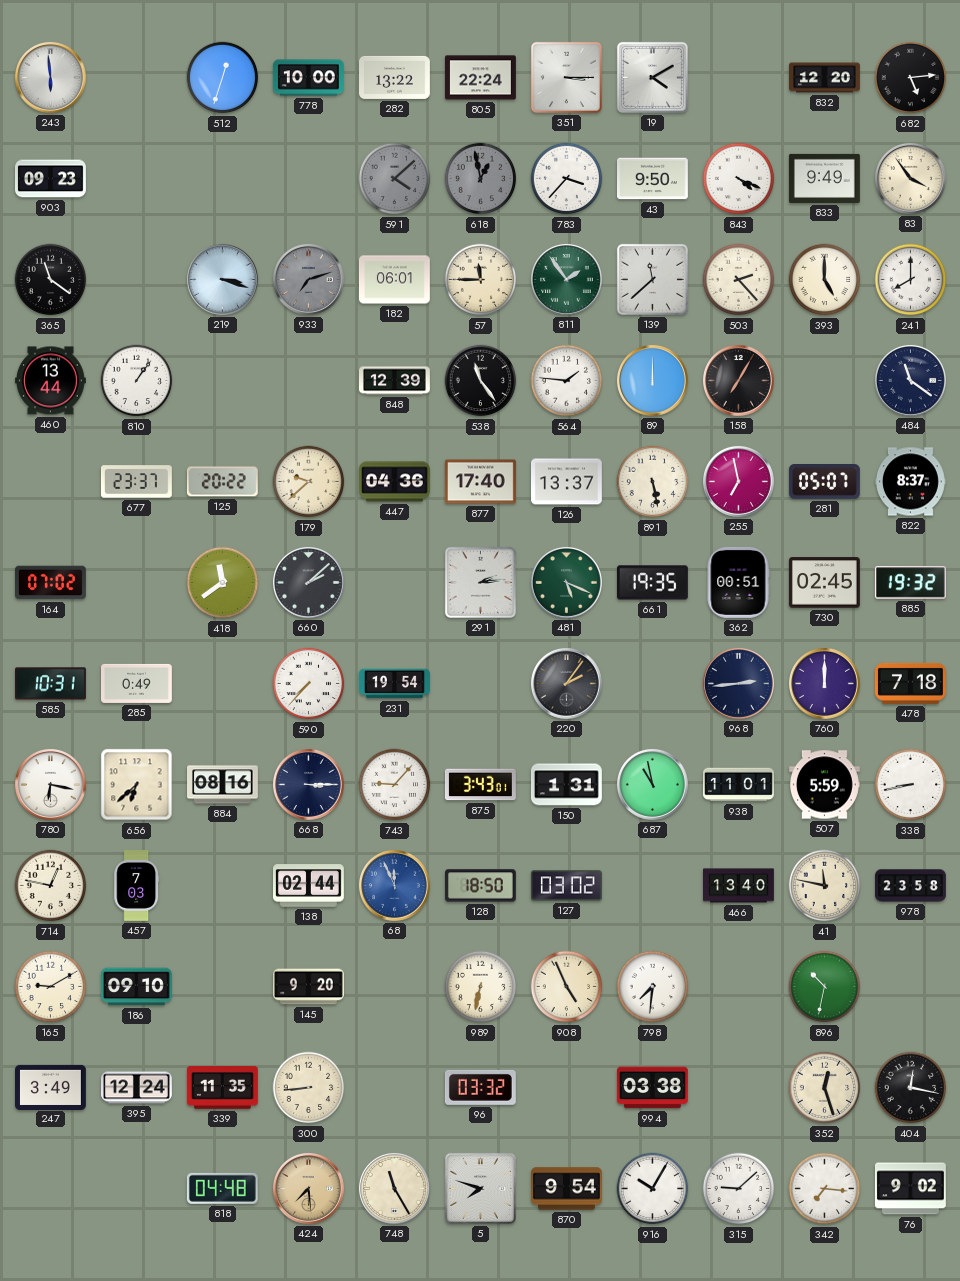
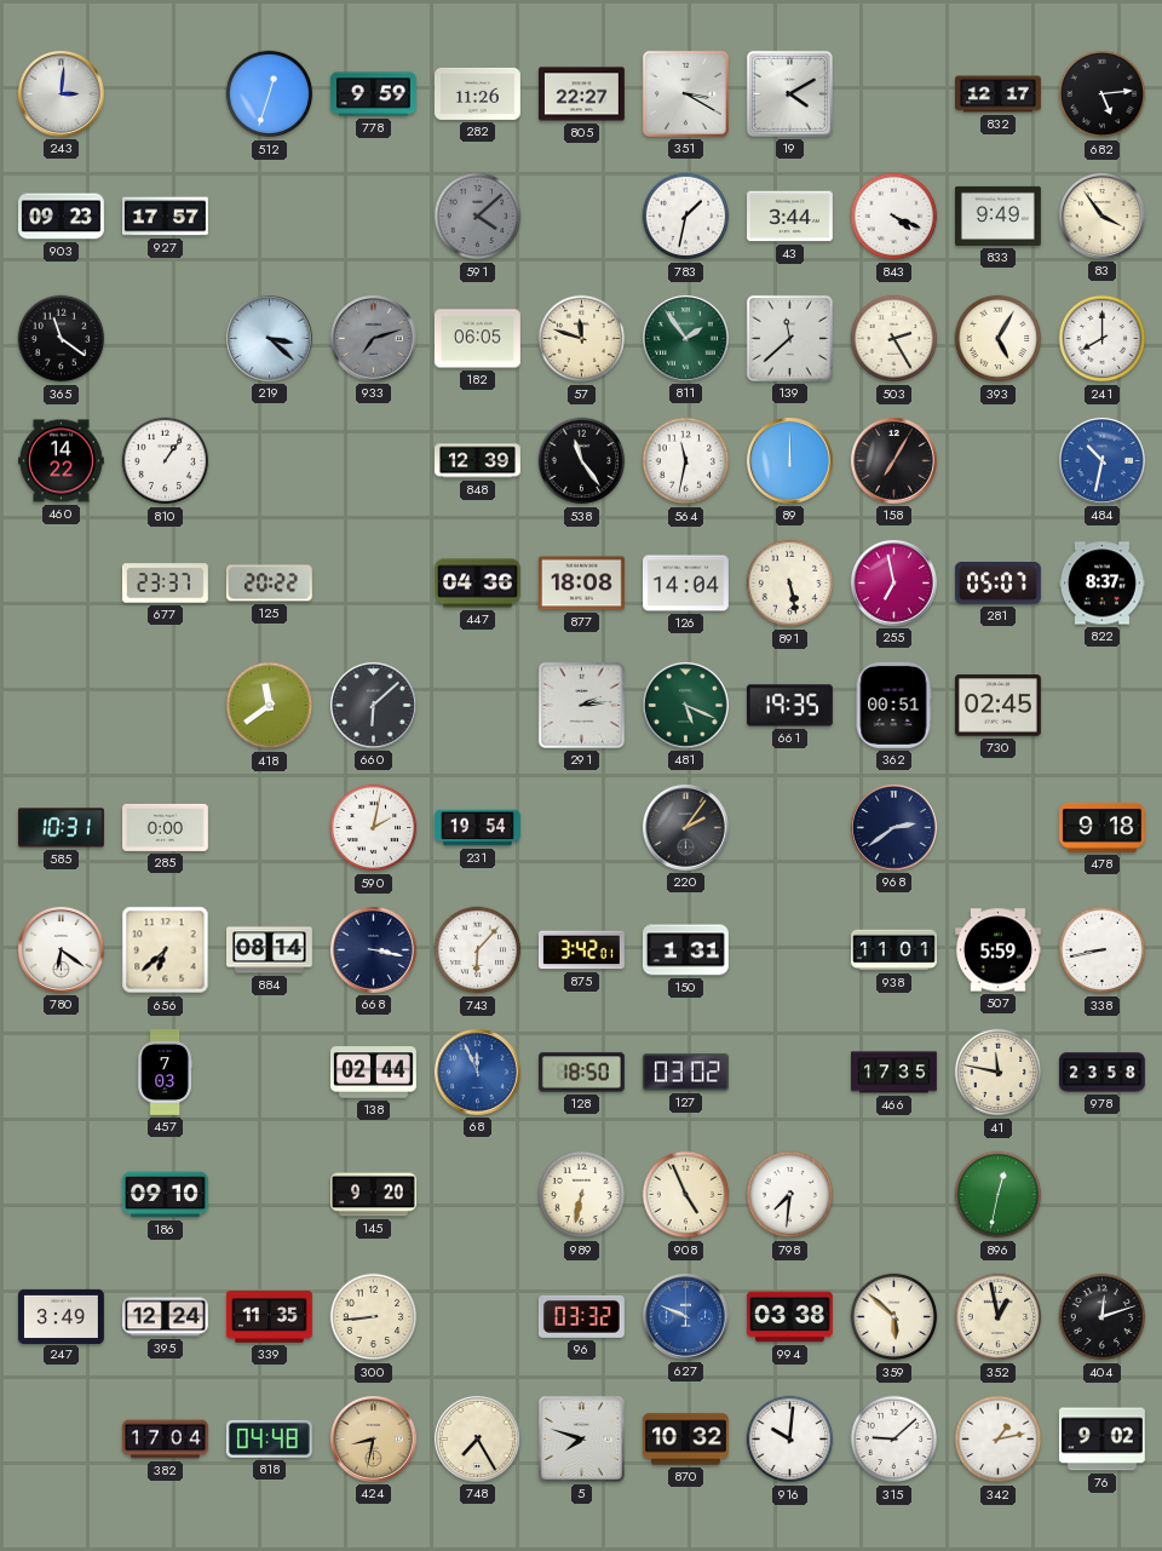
243: 5:59 -> 3:01 (62, 94)
778: 10:00 -> 9:59 (373, 94)
282: 13:22 -> 11:26 (478, 93)
805: 22:24 -> 22:27 (581, 94)
351: 3:15 -> 3:20 (685, 93)
832: 12:20 -> 12:17 (999, 94)
927: none -> 17:57 (166, 217)
618: 12:58 -> none (481, 179)
783: 3:37 -> 1:32 (686, 217)
43: 9:50 -> 3:44 (790, 217)
219: 3:18 -> 3:22 (270, 339)
182: 06:01 -> 06:05 (477, 339)
57: 11:45 -> 11:48 (582, 339)
503: 2:23 -> 2:25 (894, 339)
393: 5:00 -> 5:05 (999, 339)
460: 13:44 -> 14:22 (61, 461)
564: 1:46 -> 11:32 (686, 461)
484: 11:21 -> 10:32 (1103, 461)
484 dial: navy -> blue (1103, 461)
179: 9:38 -> none (309, 482)
877: 17:40 -> 18:08 (581, 584)
126: 13:37 -> 14:04 (686, 584)
164: 07:02 -> none (51, 583)
660: 2:08 -> 6:08 (374, 706)
885: 19:32 -> none (910, 583)
285: 0:49 -> 0:00 (166, 827)
590: 7:37 -> 2:02 (374, 828)
968: 2:44 -> 2:39 (894, 828)
760: 12:00 -> none (825, 684)
478: 7:18 -> 9:18 (1101, 827)
780: 6:17 -> 6:21 (62, 950)
884: 08:16 -> 08:14 (270, 950)
668: 3:15 -> 3:17 (374, 950)
743: 9:07 -> 6:07 (478, 950)
875: 3:43 -> 3:42 (581, 950)
687: 10:58 -> none (653, 785)
714: 12:47 -> none (51, 886)
466: 13:40 -> 17:35 (894, 1073)
165: 9:10 -> none (51, 987)
896: 10:32 -> 12:32 (999, 1195)
627: none -> 9:49 (686, 1317)
359: none -> 5:52 (894, 1317)
352: 12:27 -> 12:58 (999, 1317)
404: 12:17 -> 12:12 (1103, 1317)
382: none -> 17:04 (166, 1440)
424: 7:29 -> 8:32 (374, 1440)
748: 11:25 -> 7:25 (478, 1440)
870: 9:54 -> 10:32 (686, 1440)
916: 10:05 -> 10:01 (790, 1440)
342: 7:16 -> 1:13 (999, 1440)
